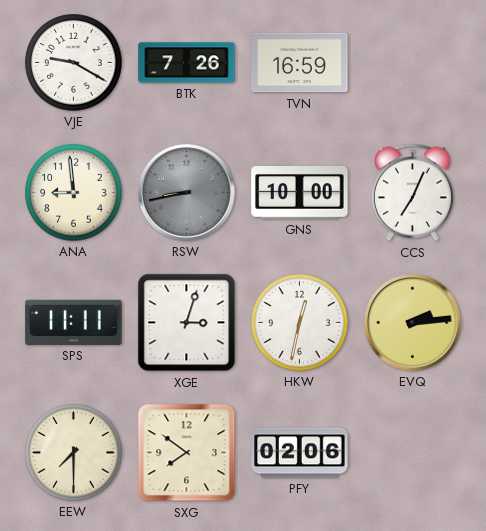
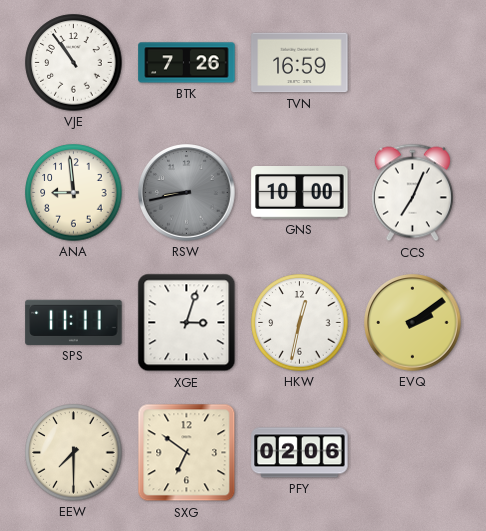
VJE: 9:20 -> 10:54 (74, 63)
EVQ: 2:14 -> 2:09 (413, 323)
SXG: 7:51 -> 6:51 (187, 453)
